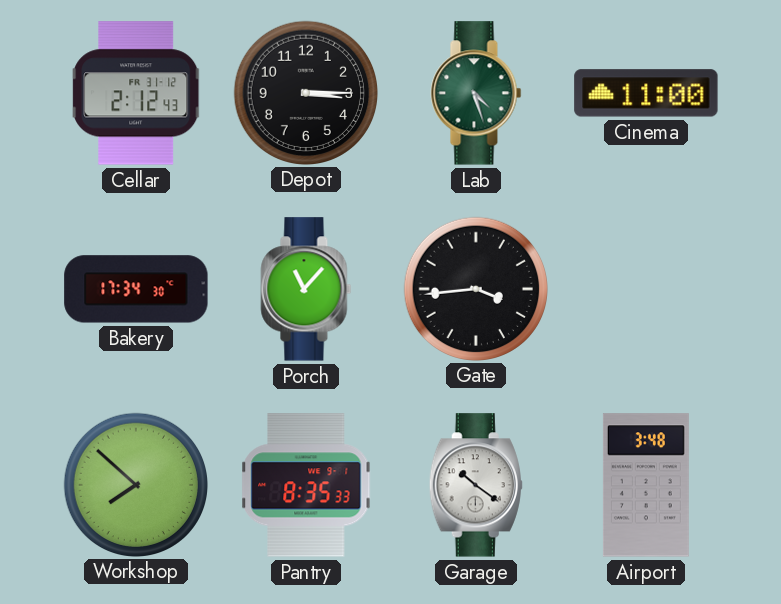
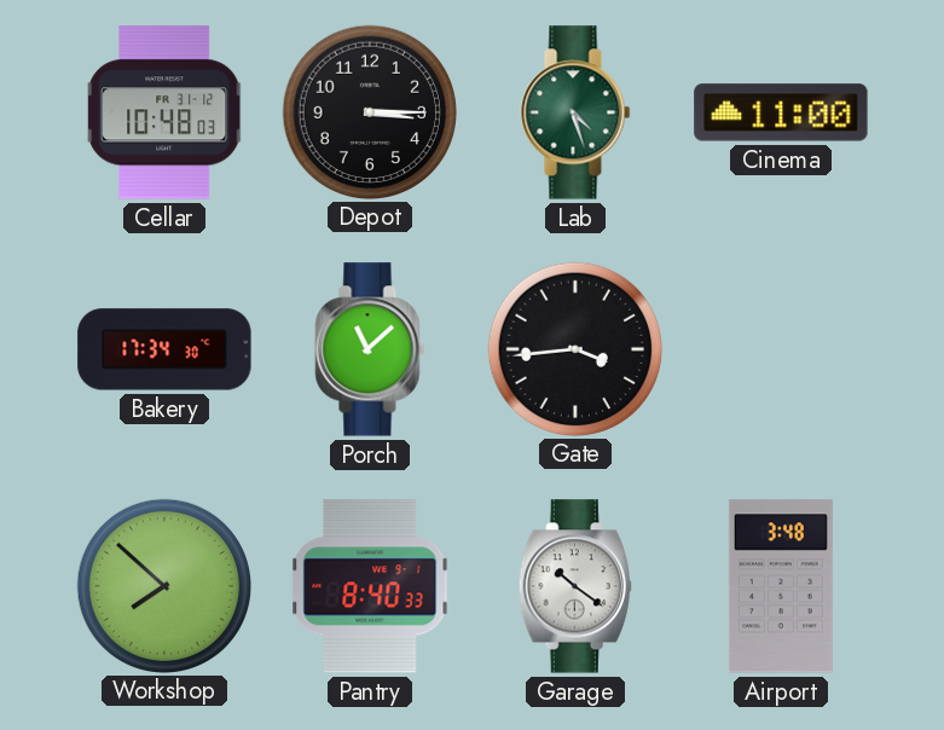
Cellar: 2:12 -> 10:48 (164, 112)
Porch: 11:07 -> 11:08 (370, 349)
Pantry: 8:35 -> 8:40 (370, 586)
